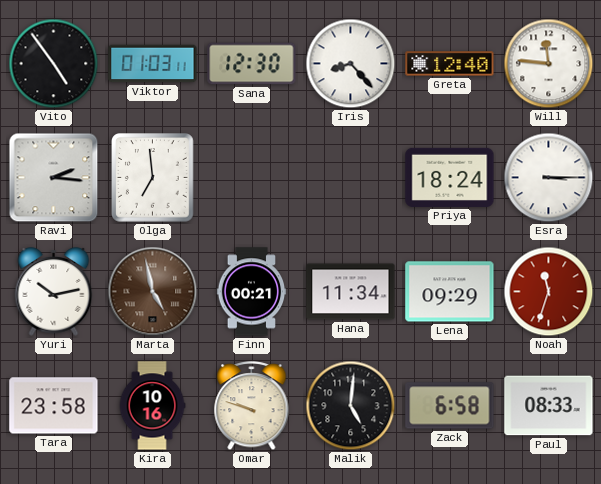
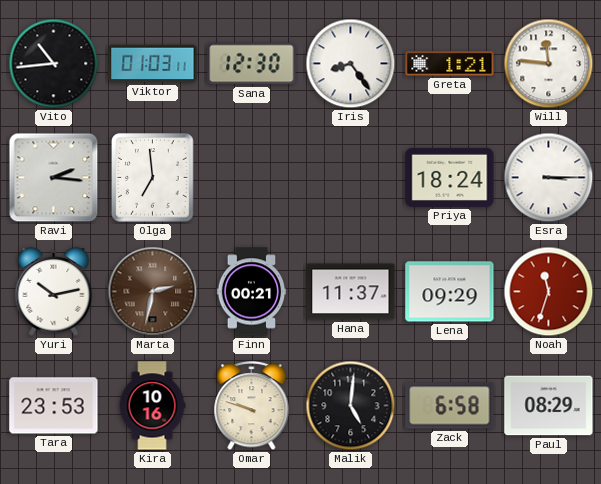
Vito: 4:54 -> 10:44 (54, 64)
Iris: 8:23 -> 8:24 (351, 64)
Greta: 12:40 -> 1:21 (450, 64)
Marta: 4:58 -> 2:32 (153, 292)
Hana: 11:34 -> 11:37 (351, 292)
Tara: 23:58 -> 23:53 (54, 406)
Paul: 08:33 -> 08:29 (549, 406)
